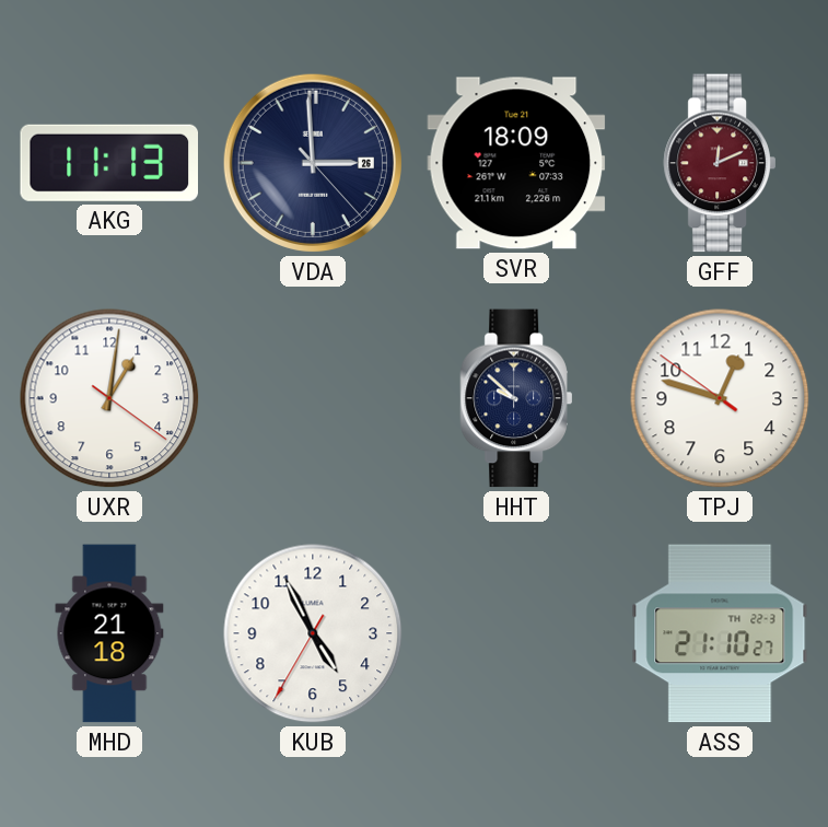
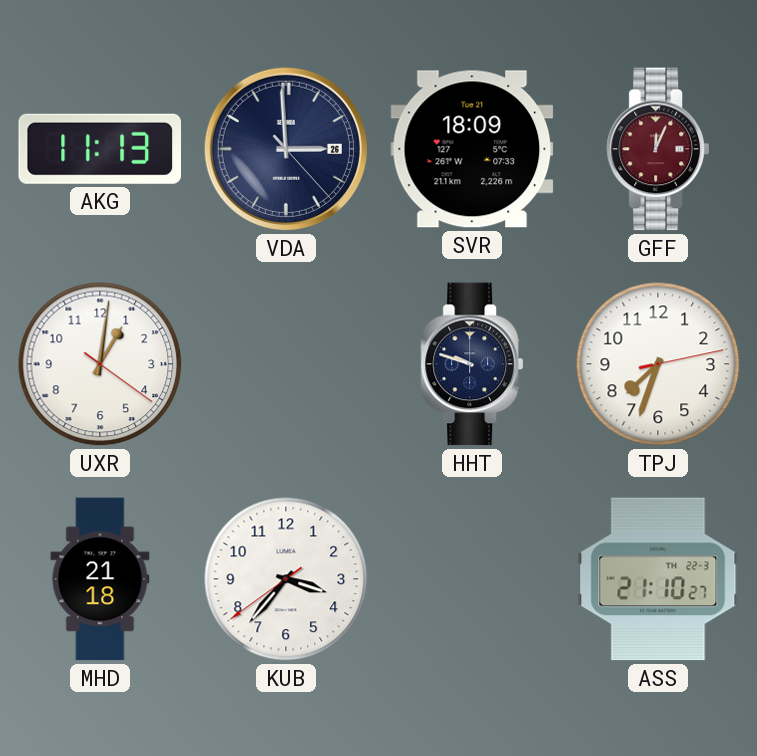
GFF: 12:11 -> 12:04 (658, 149)
HHT: 9:52 -> 9:48 (472, 364)
TPJ: 12:47 -> 7:33 (658, 364)
KUB: 4:55 -> 3:36 (286, 579)
